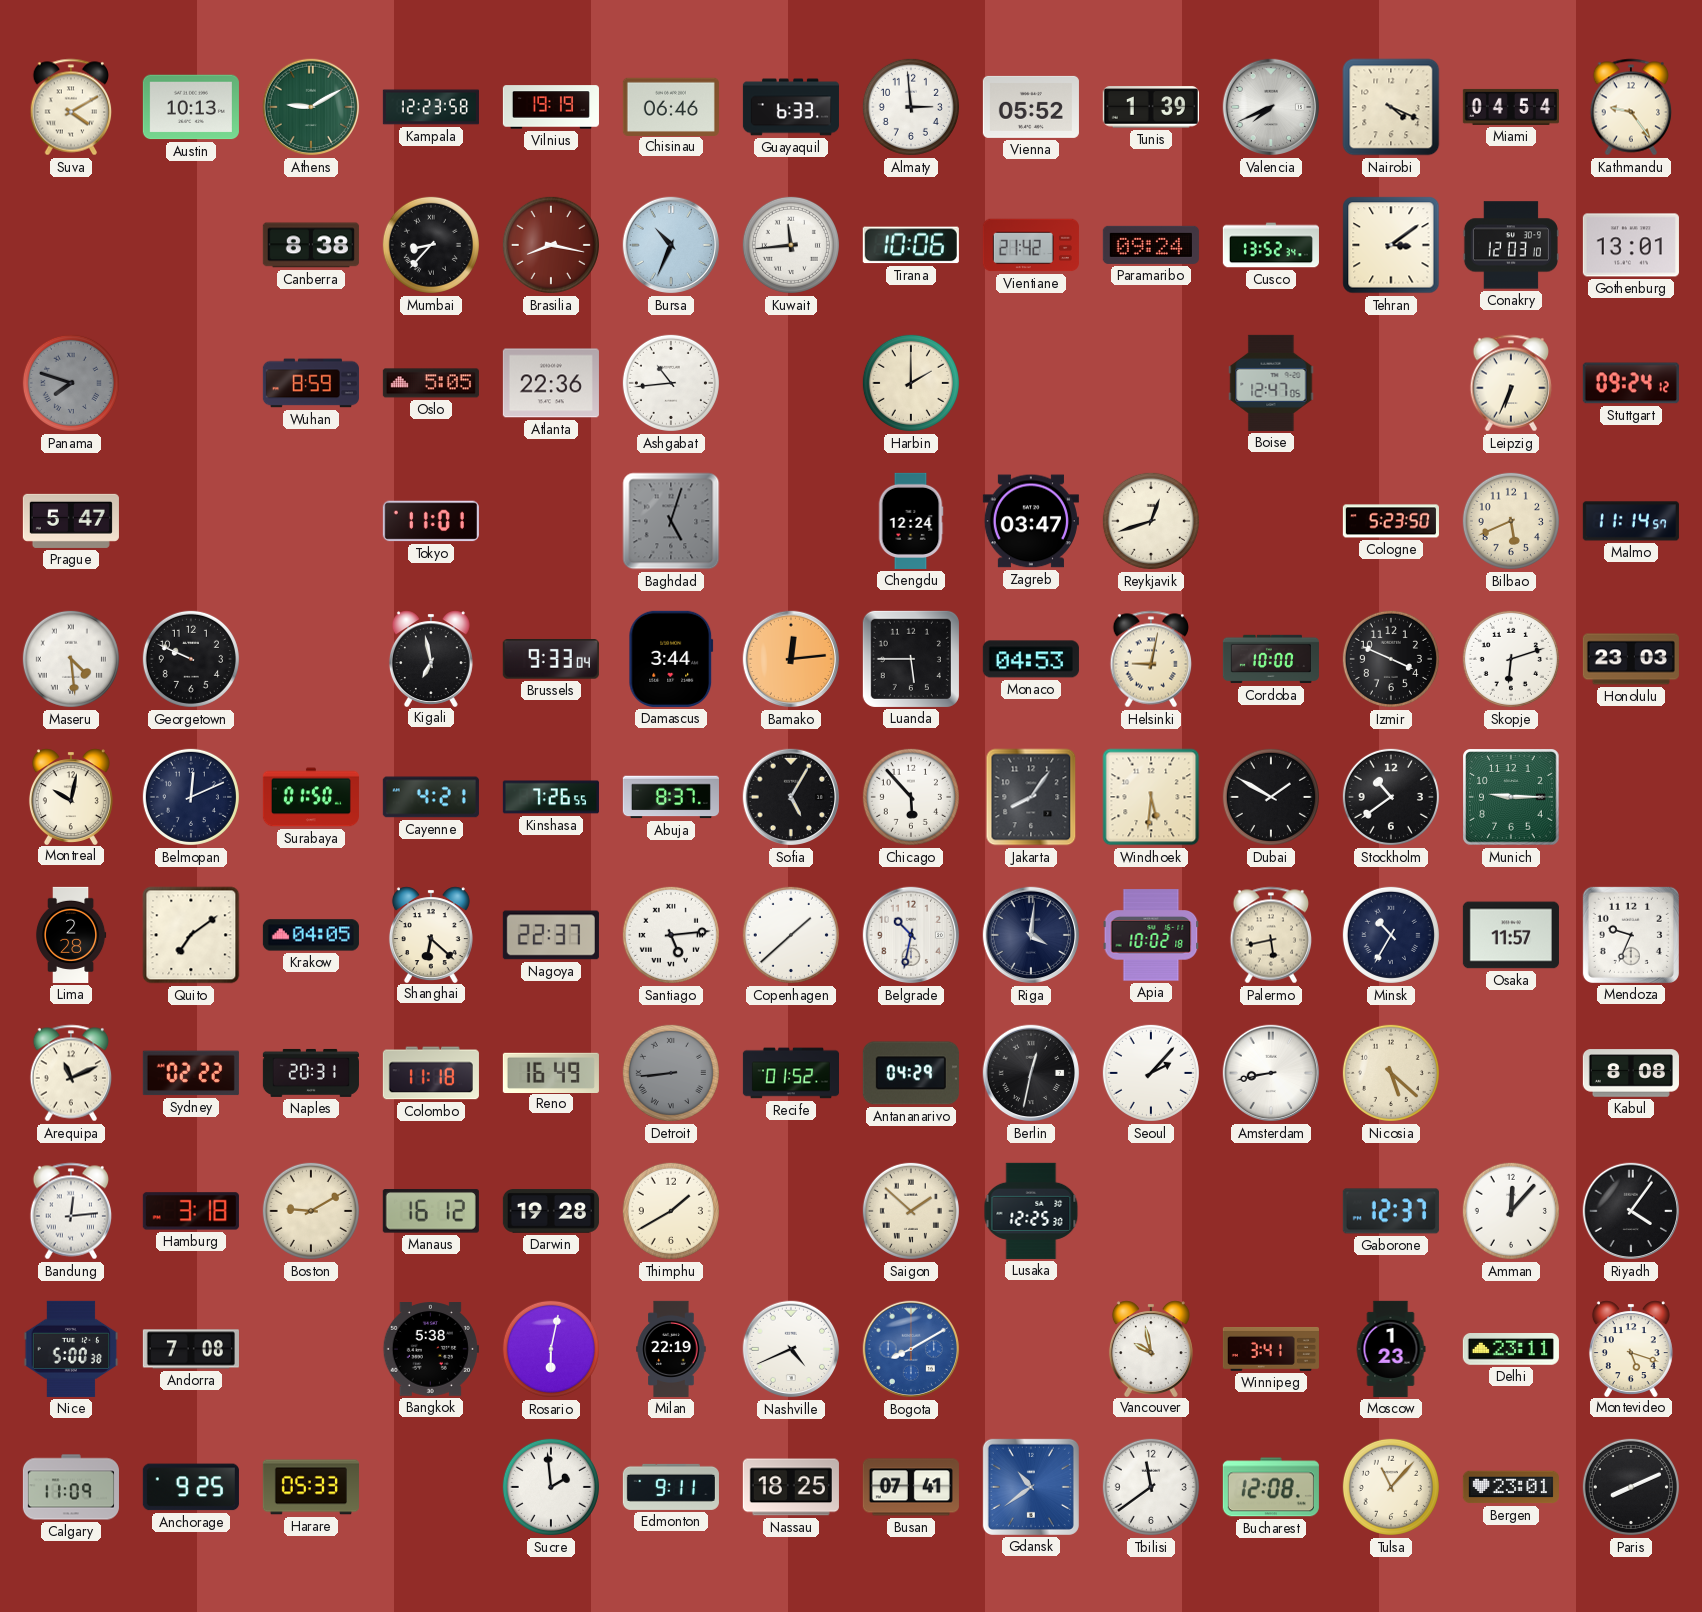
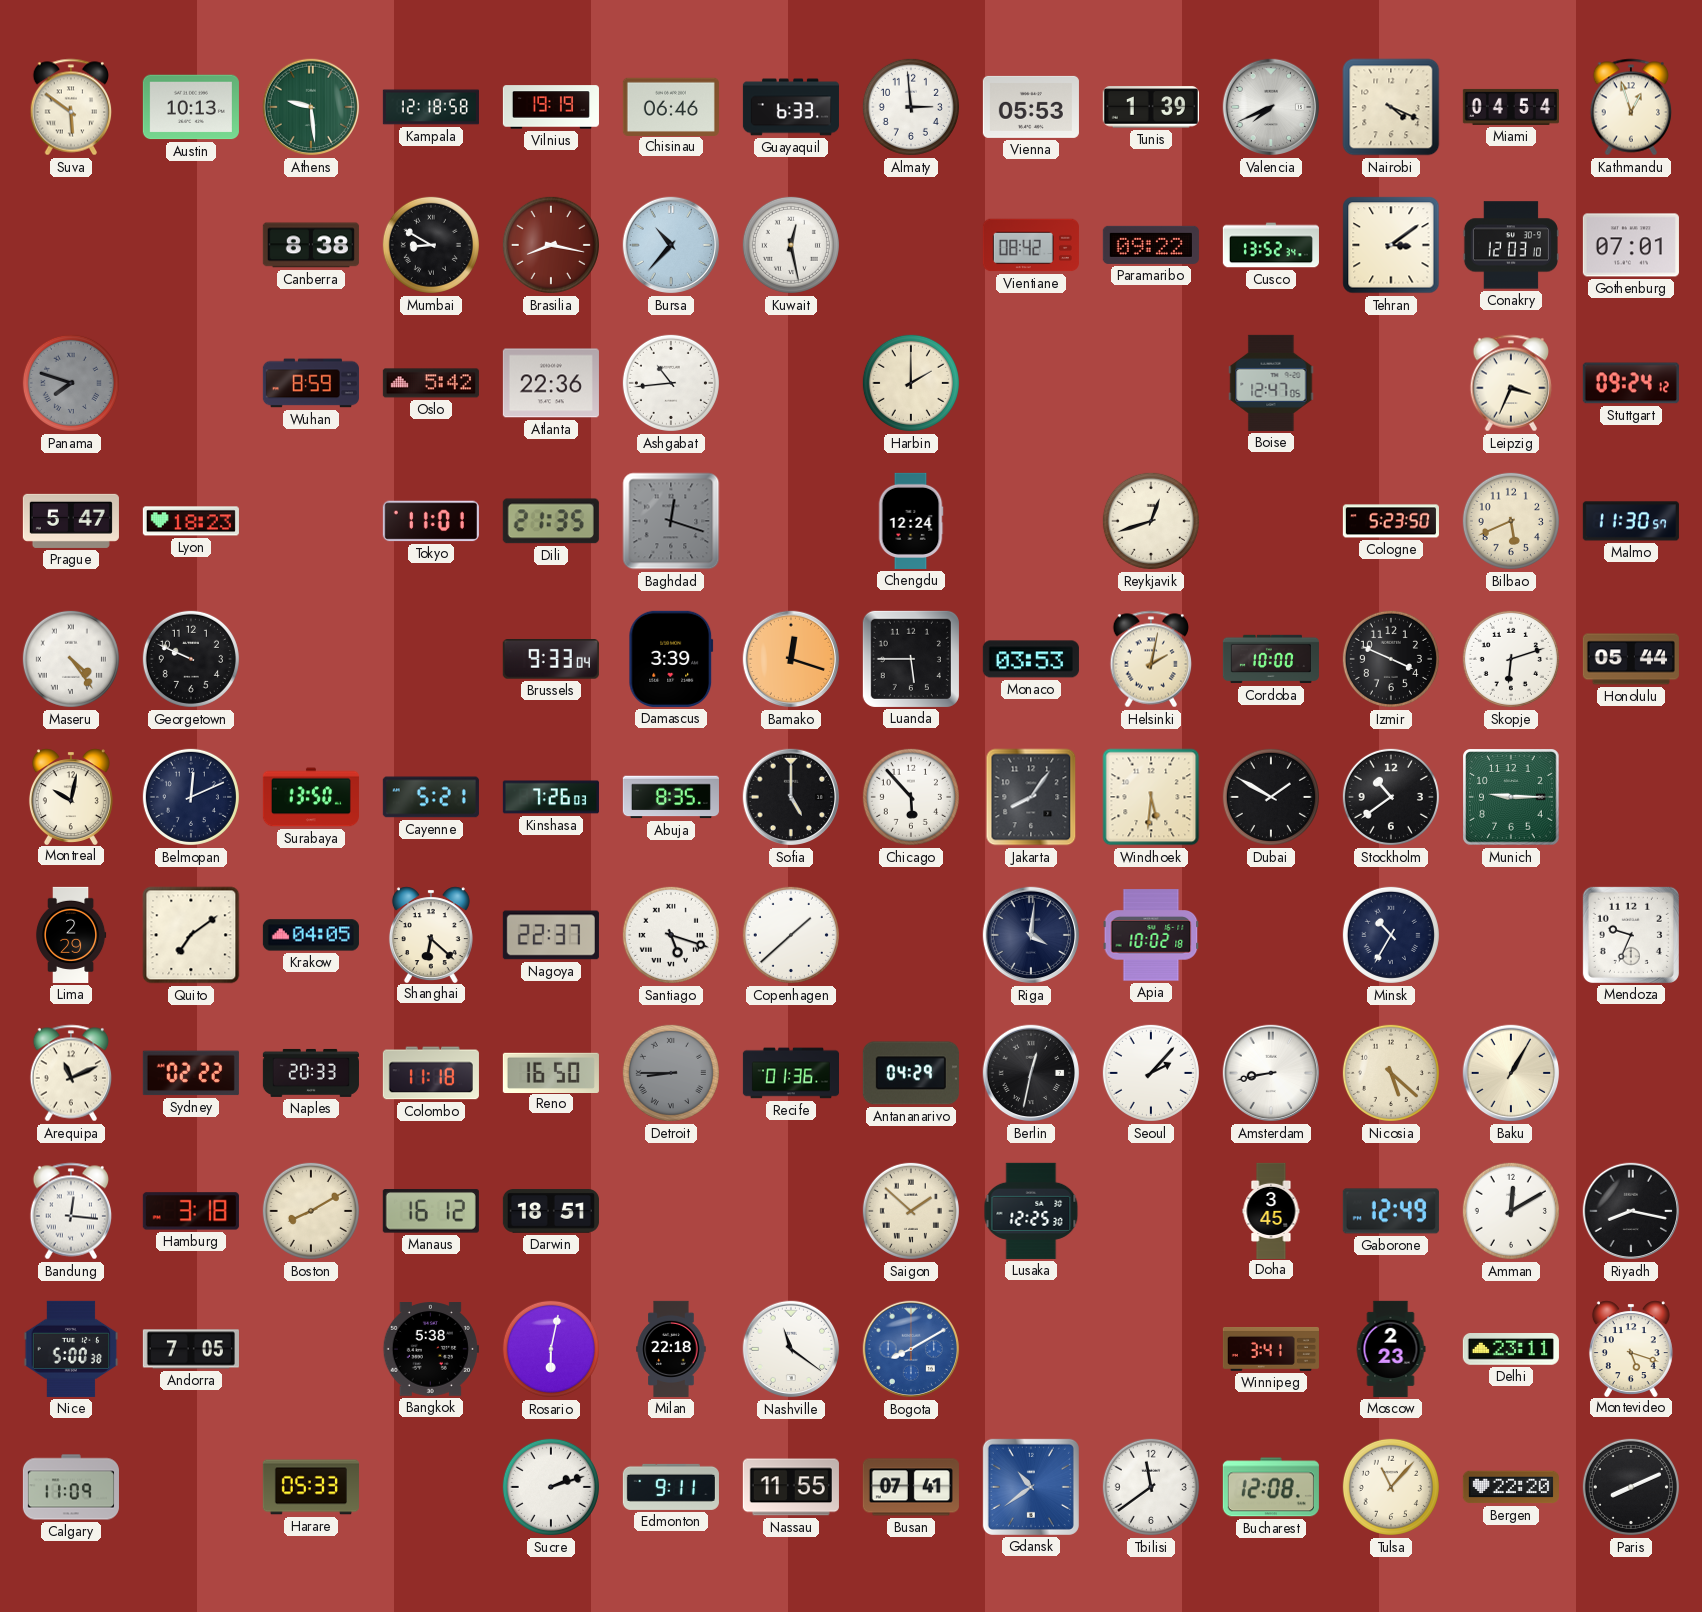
Suva: 4:10 -> 5:51 (71, 107)
Athens: 9:10 -> 9:29 (311, 107)
Kampala: 12:23 -> 12:18 (431, 107)
Vienna: 05:52 -> 05:53 (1031, 107)
Kathmandu: 9:24 -> 12:57 (1631, 107)
Mumbai: 8:37 -> 8:50 (431, 245)
Bursa: 10:34 -> 10:37 (671, 245)
Kuwait: 11:44 -> 12:28 (791, 245)
Tirana: 10:06 -> none (911, 245)
Vientiane: 21:42 -> 08:42 (1031, 245)
Paramaribo: 09:24 -> 09:22 (1151, 245)
Gothenburg: 13:01 -> 07:01 (1631, 245)
Oslo: 5:05 -> 5:42 (431, 383)
Leipzig: 6:34 -> 3:34 (1511, 383)
Lyon: none -> 18:23 (191, 521)
Dili: none -> 21:35 (551, 521)
Baghdad: 5:03 -> 12:18 (671, 521)
Zagreb: 03:47 -> none (1031, 521)
Malmo: 11:14 -> 11:30 (1631, 521)
Maseru: 4:29 -> 4:24 (71, 659)
Kigali: 6:58 -> none (431, 658)
Damascus: 3:44 -> 3:39 (671, 659)
Bamako: 12:14 -> 12:18 (791, 659)
Monaco: 04:53 -> 03:53 (1031, 659)
Helsinki: 9:02 -> 2:02 (1151, 659)
Honolulu: 23:03 -> 05:44 (1631, 659)
Surabaya: 01:50 -> 13:50 (311, 797)
Cayenne: 4:21 -> 5:21 (431, 797)
Kinshasa: 7:26:55 -> 7:26:03 (551, 797)
Abuja: 8:37 -> 8:35 (671, 797)
Sofia: 5:05 -> 5:00 (791, 797)
Lima: 2:28 -> 2:29 (71, 935)
Santiago: 5:14 -> 5:18 (671, 935)
Belgrade: 10:32 -> none (911, 935)
Palermo: 5:43 -> none (1271, 935)
Osaka: 11:57 -> none (1511, 935)
Naples: 20:31 -> 20:33 (311, 1073)
Reno: 16:49 -> 16:50 (551, 1072)
Detroit: 8:44 -> 8:45 (671, 1073)
Recife: 01:52 -> 01:36 (790, 1073)
Baku: none -> 1:05 (1511, 1073)
Kabul: 8:08 -> none (1631, 1073)
Bandung: 12:14 -> 12:16 (71, 1211)
Boston: 9:10 -> 8:10 (311, 1211)
Darwin: 19:28 -> 18:51 (551, 1211)
Thimphu: 1:40 -> none (671, 1211)
Doha: none -> 3:45 (1271, 1210)
Gaborone: 12:37 -> 12:49 (1391, 1211)
Amman: 12:07 -> 12:10 (1511, 1211)
Riyadh: 4:06 -> 8:17 (1631, 1211)
Andorra: 7:08 -> 7:05 (191, 1349)
Milan: 22:19 -> 22:18 (671, 1349)
Nashville: 4:41 -> 11:21 (791, 1349)
Vancouver: 9:58 -> none (1151, 1348)
Moscow: 1:23 -> 2:23 (1391, 1349)
Anchorage: 9:25 -> none (191, 1487)
Sucre: 1:59 -> 2:12 (551, 1487)
Nassau: 18:25 -> 11:55 (791, 1487)
Bergen: 23:01 -> 22:20 (1511, 1487)
